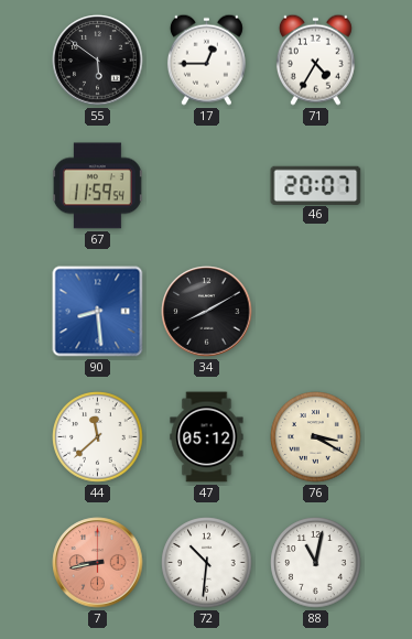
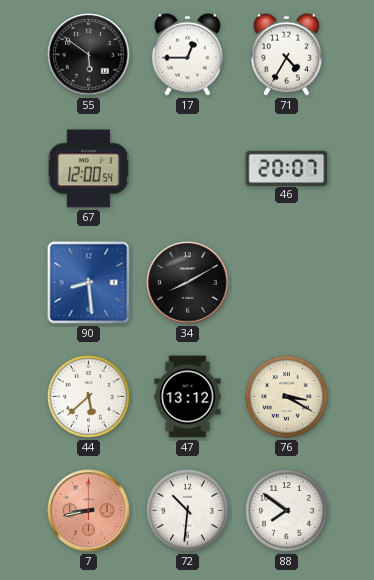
67: 11:59 -> 12:00 (88, 169)
44: 11:38 -> 5:38 (89, 397)
47: 05:12 -> 13:12 (188, 397)
88: 11:02 -> 7:51 (287, 511)
